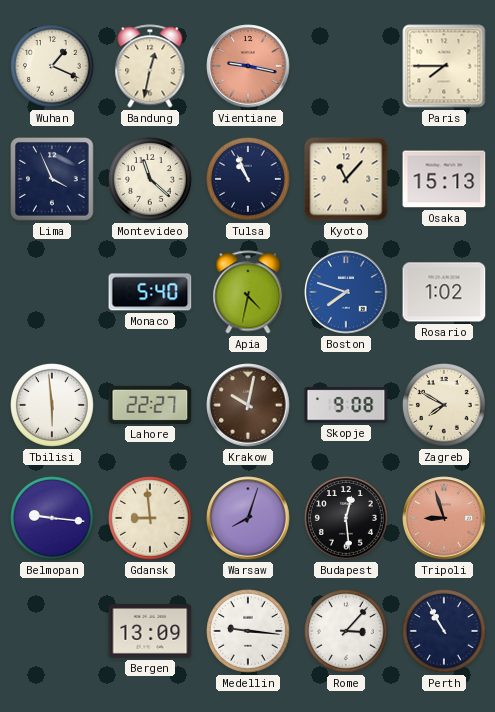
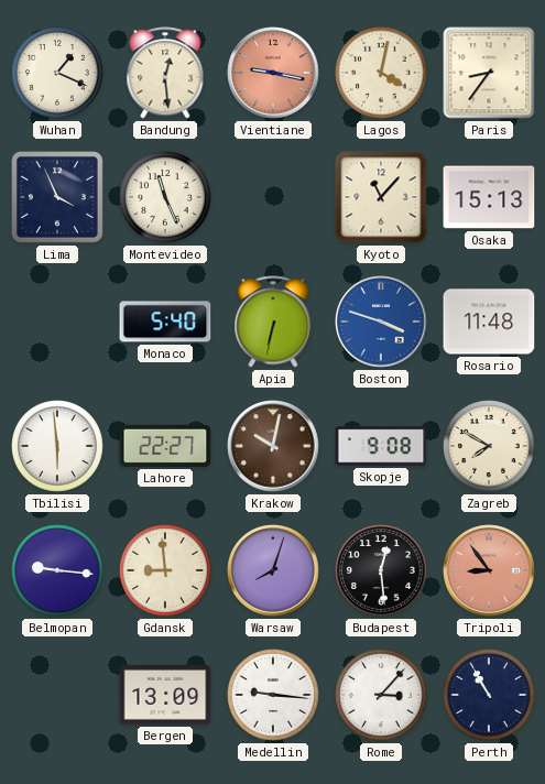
Bandung: 12:32 -> 12:29 (165, 73)
Lagos: none -> 4:02 (382, 74)
Paris: 7:45 -> 8:36 (489, 73)
Montevideo: 11:22 -> 11:26 (166, 198)
Tulsa: 10:56 -> none (249, 180)
Apia: 4:32 -> 6:32 (273, 322)
Boston: 7:48 -> 3:48 (381, 322)
Rosario: 1:02 -> 11:48 (489, 322)
Tripoli: 8:57 -> 8:54 (489, 570)
